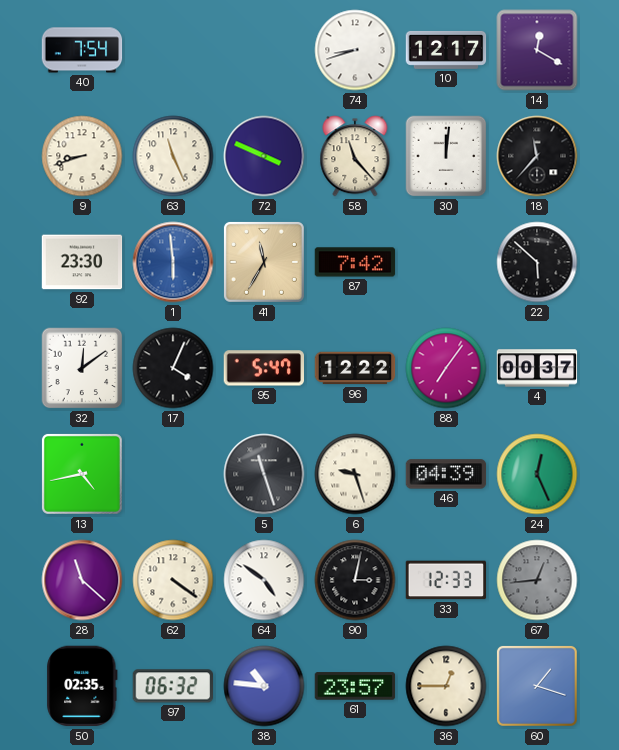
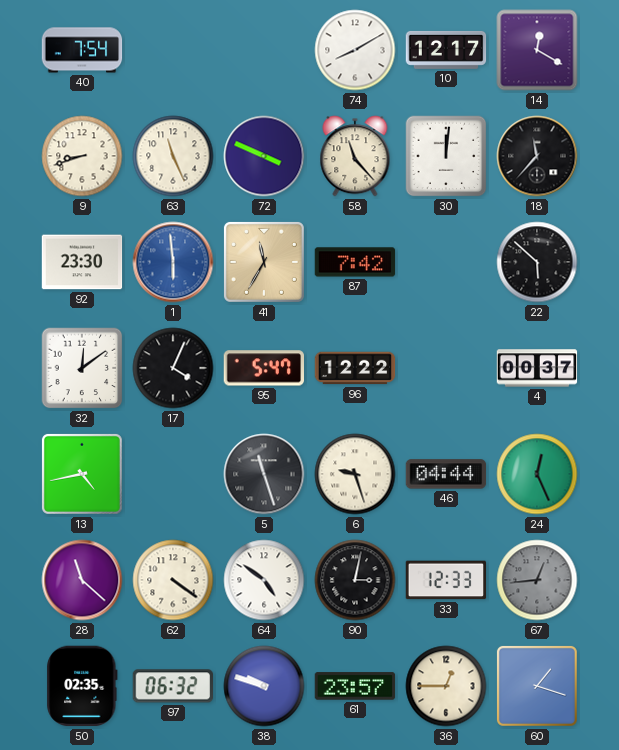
74: 8:42 -> 8:10 (355, 50)
88: 7:06 -> none (446, 368)
46: 04:39 -> 04:44 (446, 474)
38: 10:46 -> 9:48 (264, 686)
